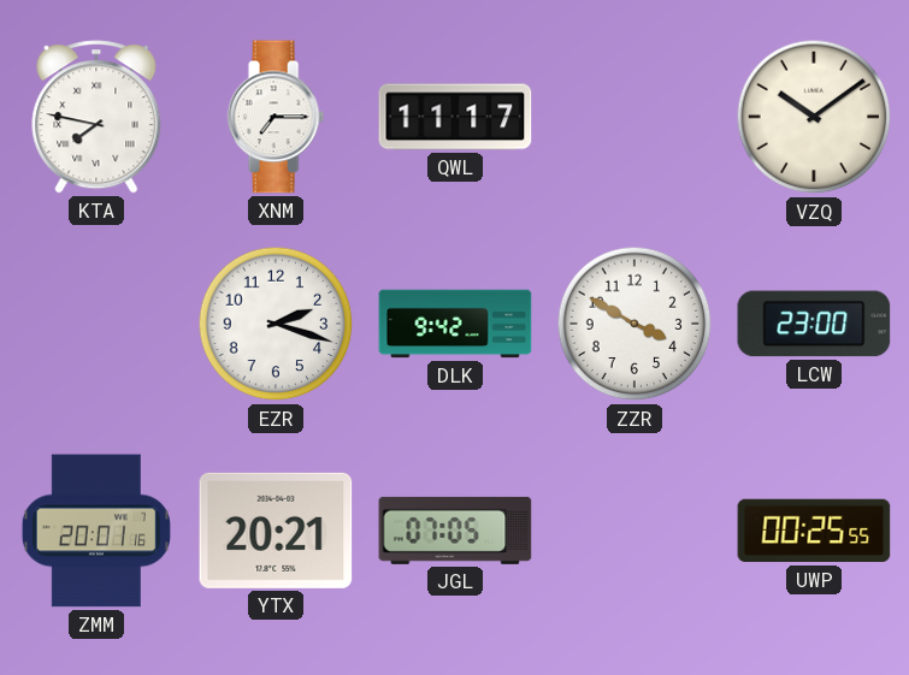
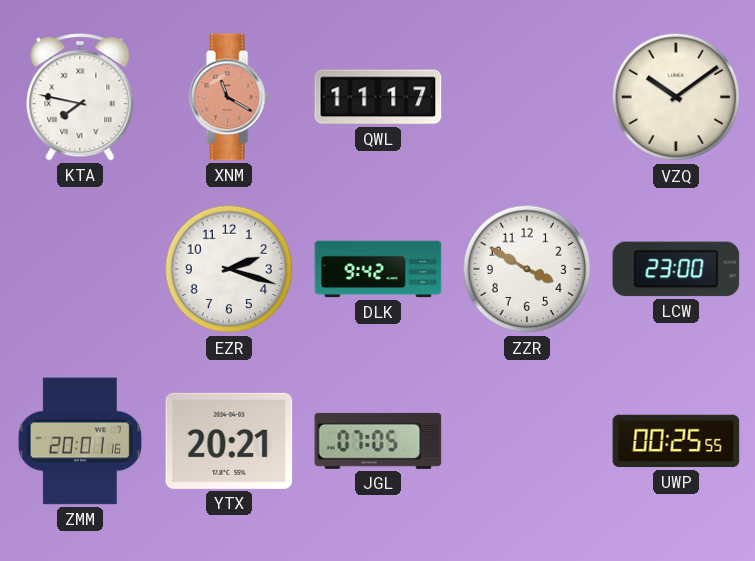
XNM: 7:15 -> 11:20 (229, 97)
XNM dial: white -> salmon (229, 97)
